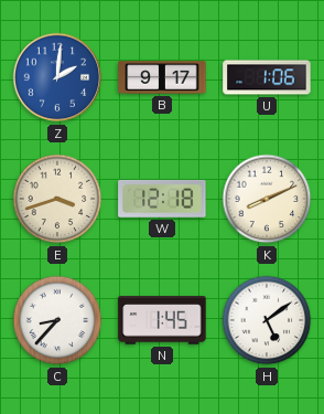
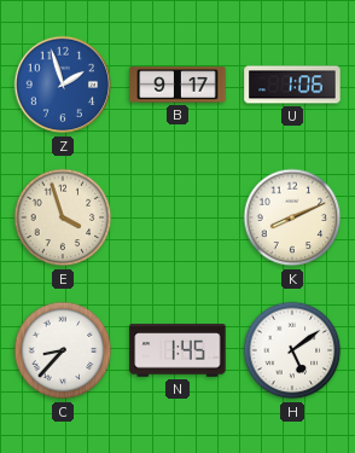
Z: 2:01 -> 1:57 (63, 85)
E: 3:42 -> 3:57 (63, 217)
W: 12:18 -> none (162, 199)
